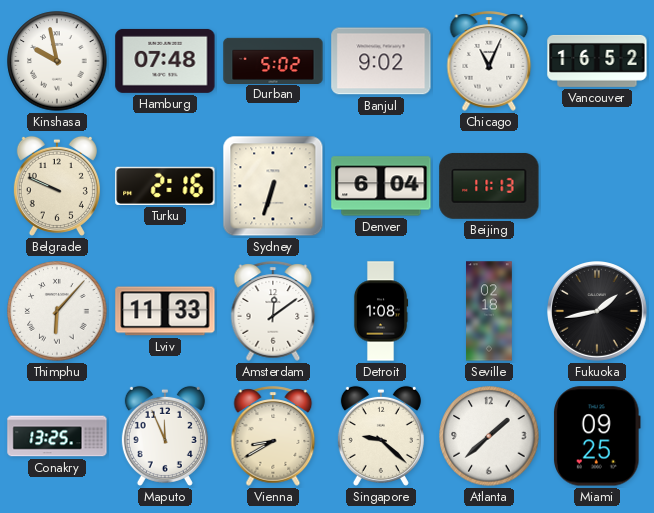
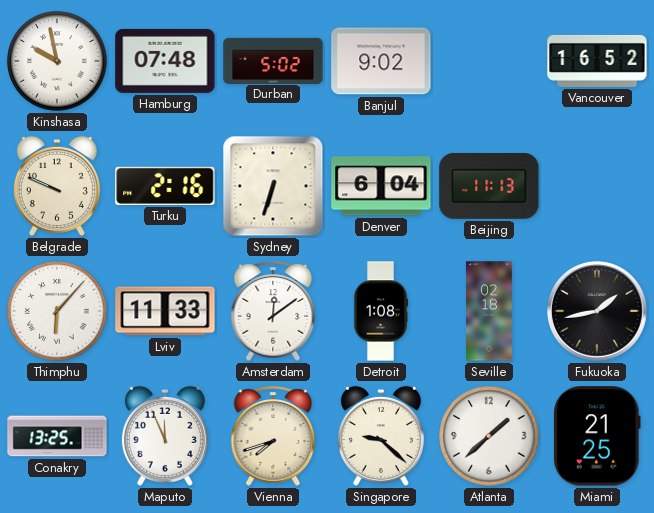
Chicago: 11:04 -> none (489, 61)
Vienna: 8:40 -> 7:42 (273, 436)
Miami: 09:25 -> 21:25 (598, 436)
